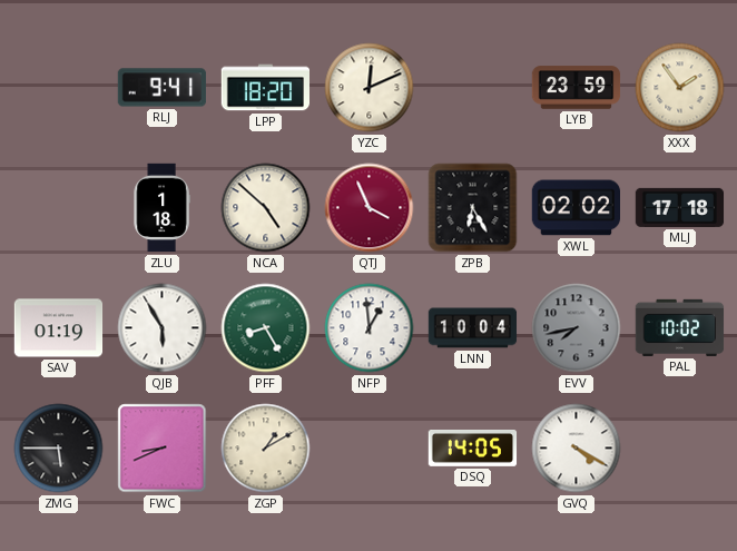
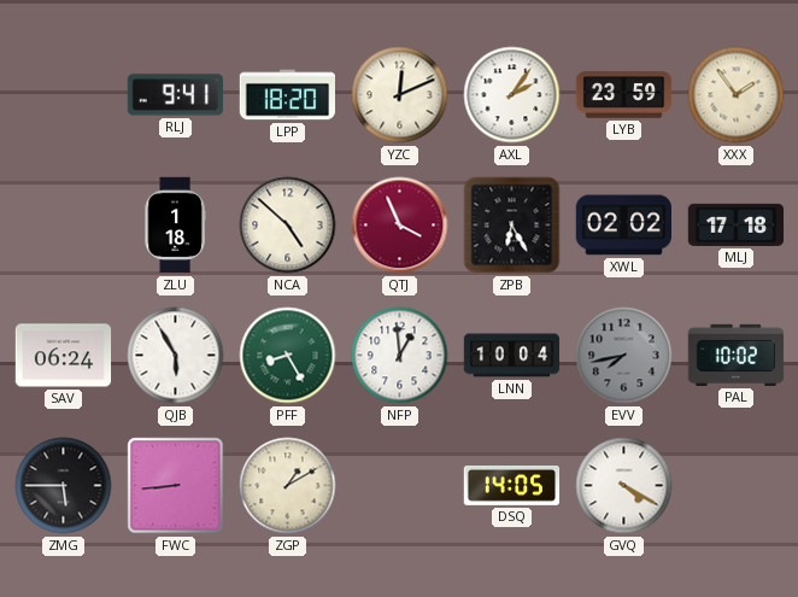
AXL: none -> 2:06 (512, 95)
SAV: 01:19 -> 06:24 (64, 356)
FWC: 8:41 -> 8:44 (176, 486)
